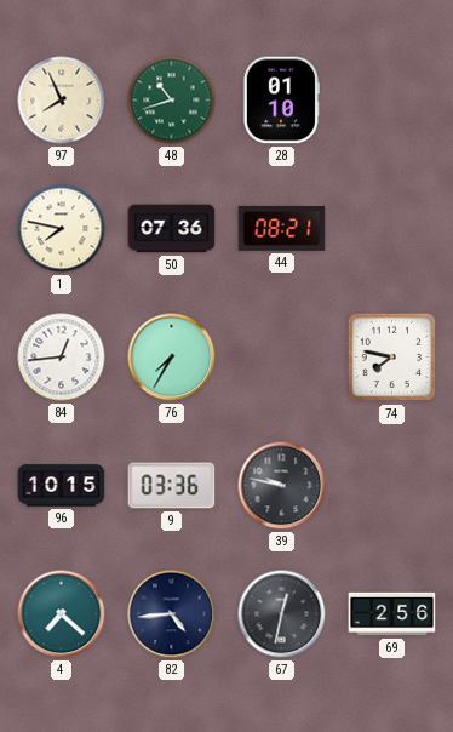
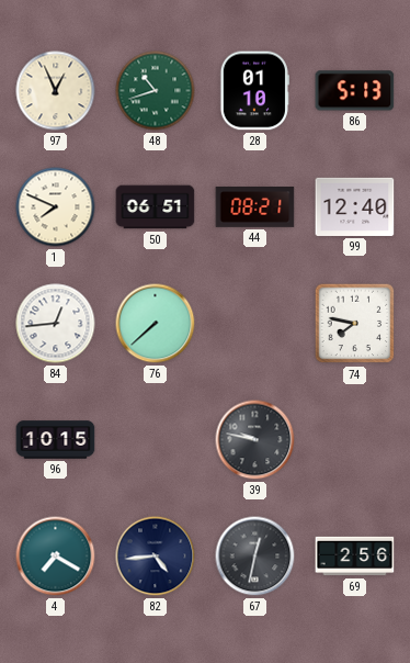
97: 7:56 -> 12:56 (56, 91)
86: none -> 5:13 (355, 91)
1: 7:47 -> 7:49 (56, 207)
50: 07:36 -> 06:51 (156, 207)
99: none -> 12:40 (355, 206)
76: 7:35 -> 7:38 (156, 324)
9: 03:36 -> none (172, 486)
4: 7:22 -> 7:20 (56, 557)
